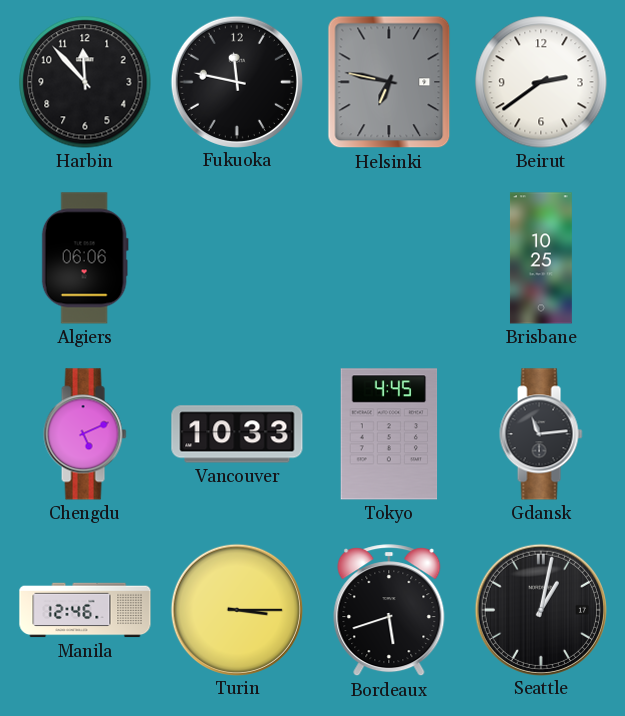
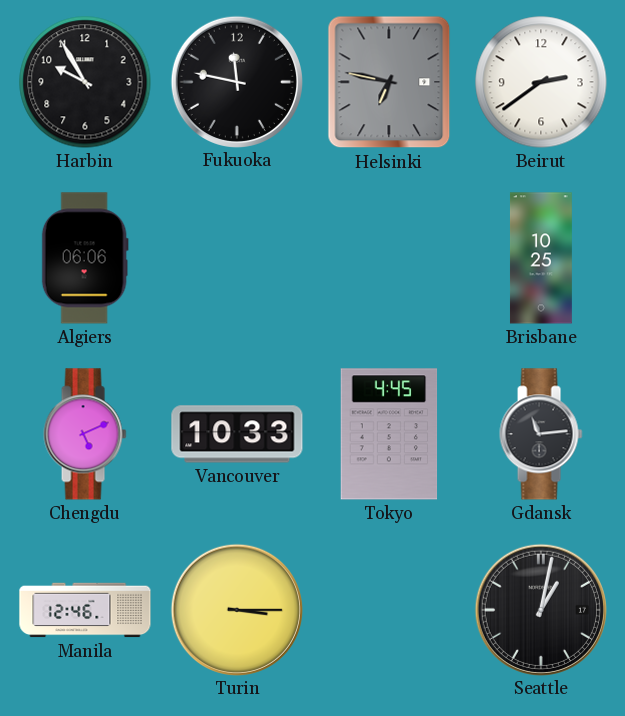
Harbin: 11:53 -> 9:55 (85, 82)
Bordeaux: 5:42 -> none (389, 611)
